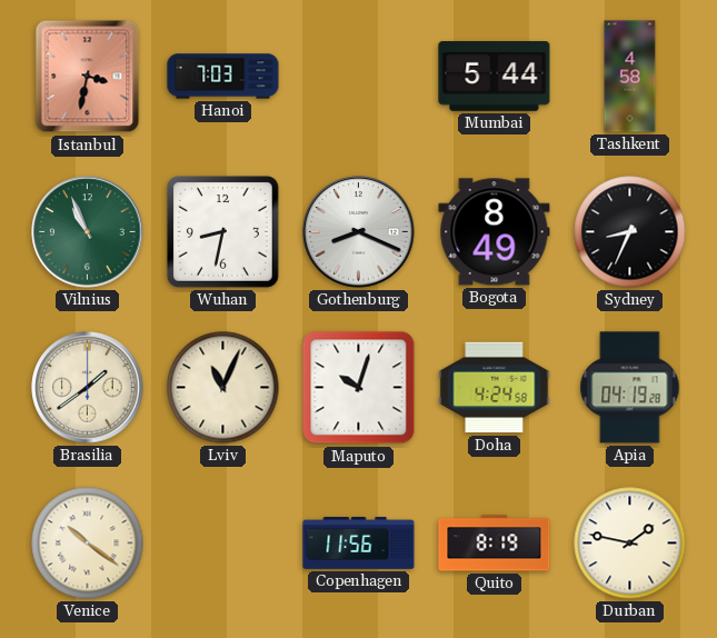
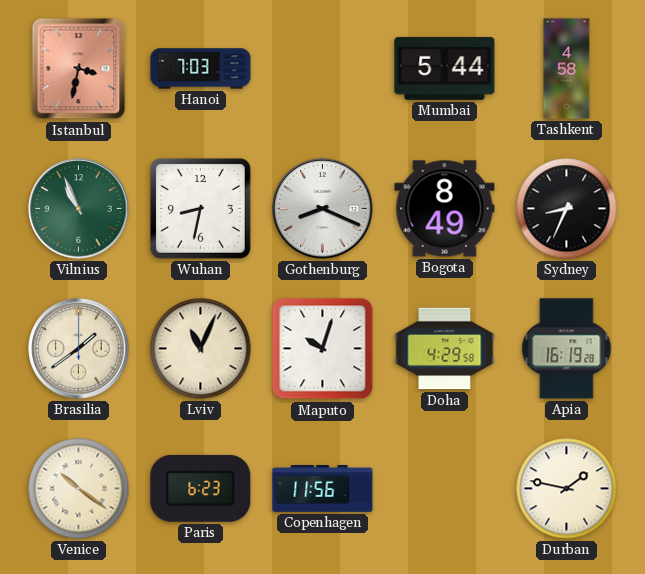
Doha: 4:24 -> 4:29 (445, 349)
Apia: 04:19 -> 16:19 (567, 349)
Paris: none -> 6:23 (201, 488)
Quito: 8:19 -> none (495, 544)
